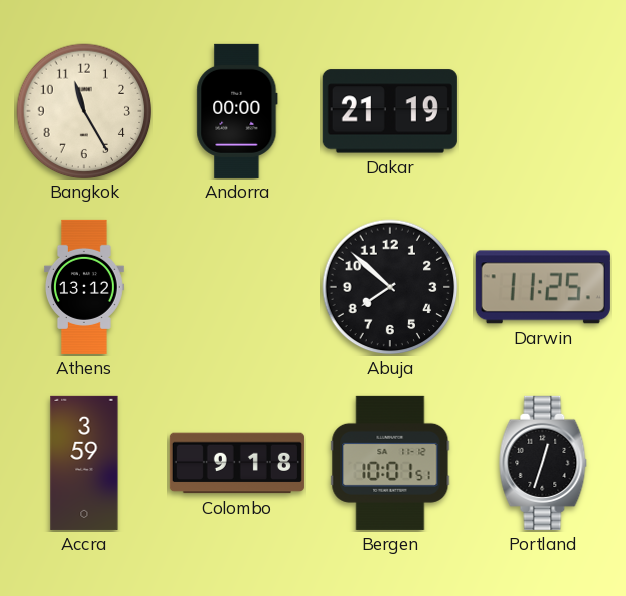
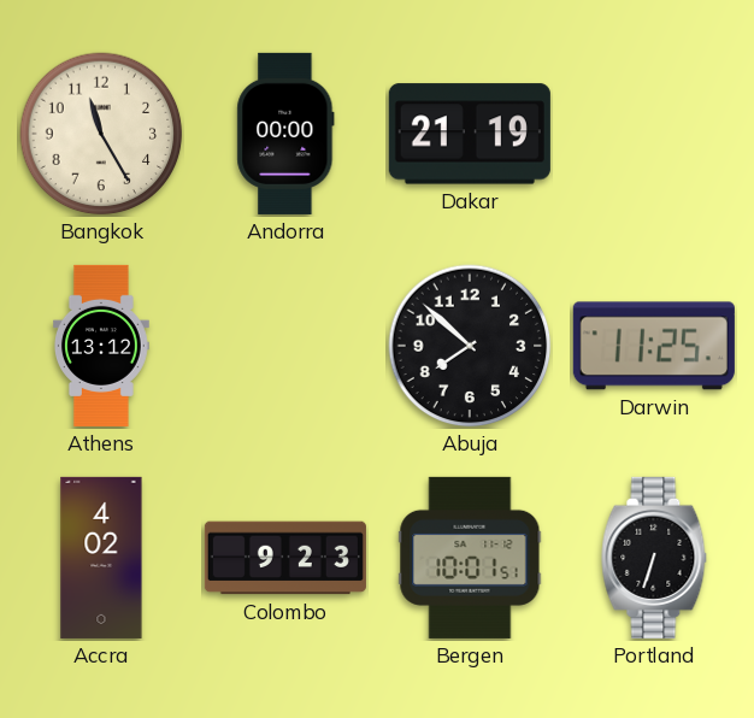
Accra: 3:59 -> 4:02 (101, 558)
Colombo: 9:18 -> 9:23 (285, 558)
Portland: 12:33 -> 6:33 (654, 558)
